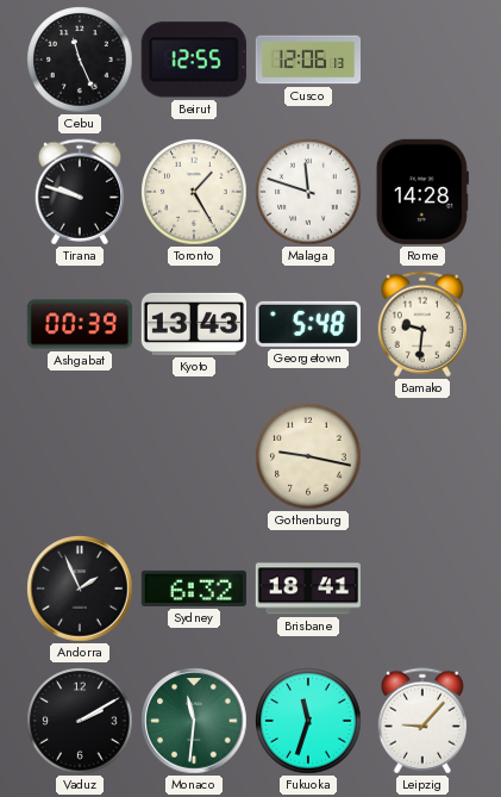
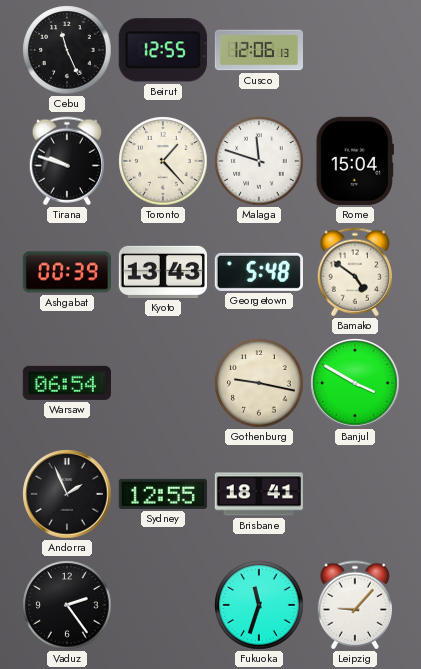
Toronto: 1:25 -> 1:23 (163, 161)
Rome: 14:28 -> 15:04 (355, 161)
Bamako: 9:31 -> 4:51 (354, 272)
Warsaw: none -> 06:54 (67, 383)
Banjul: none -> 3:50 (355, 383)
Sydney: 6:32 -> 12:55 (163, 494)
Vaduz: 2:10 -> 2:24 (67, 605)
Monaco: 11:31 -> none (194, 721)
